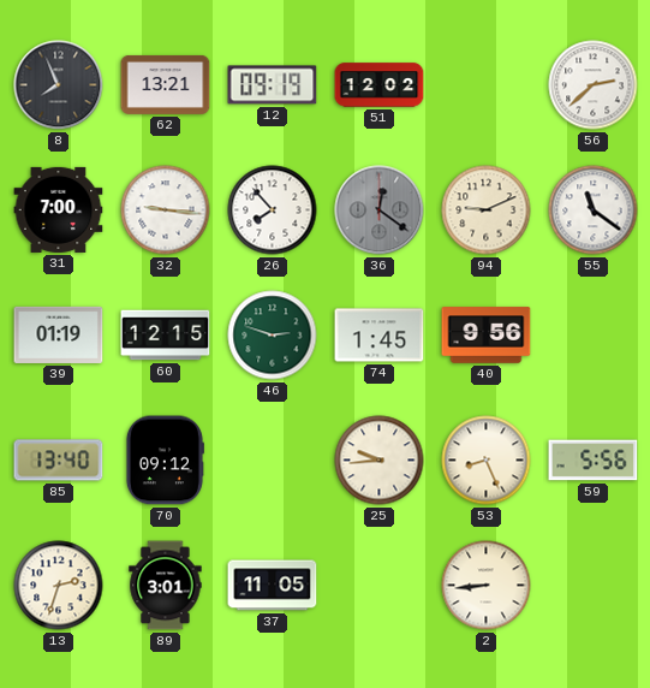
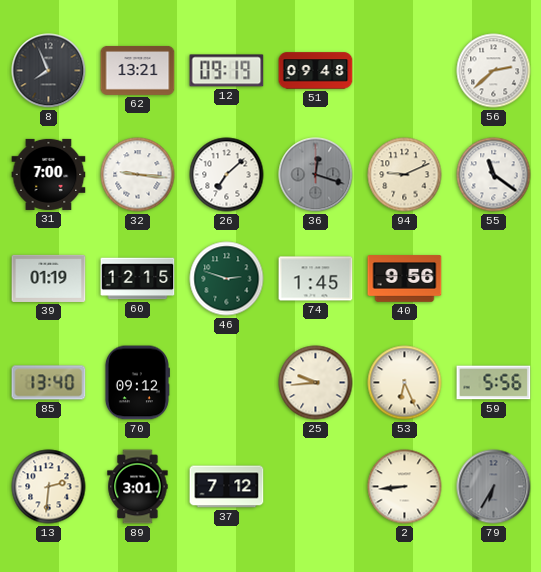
51: 12:02 -> 09:48 (316, 71)
26: 7:53 -> 7:08 (227, 175)
36: 12:21 -> 12:18 (316, 175)
53: 8:26 -> 6:26 (405, 383)
13: 2:33 -> 2:31 (49, 487)
37: 11:05 -> 7:12 (227, 487)
79: none -> 6:35 (494, 487)
